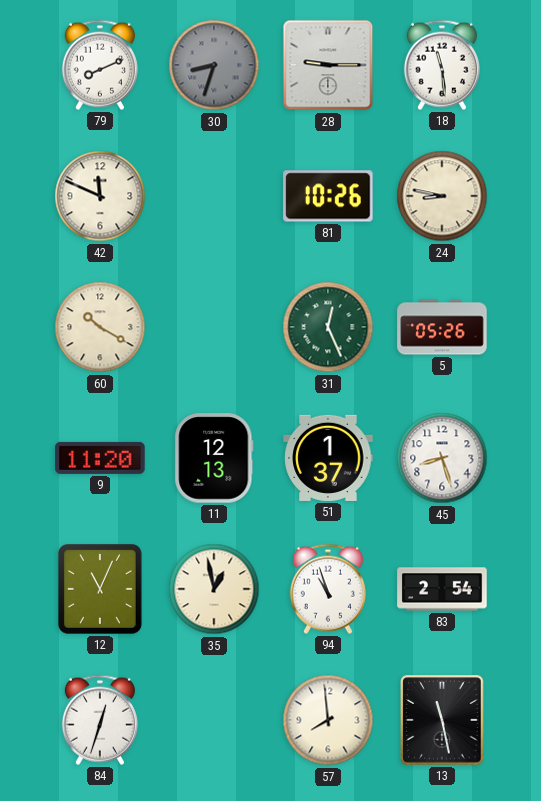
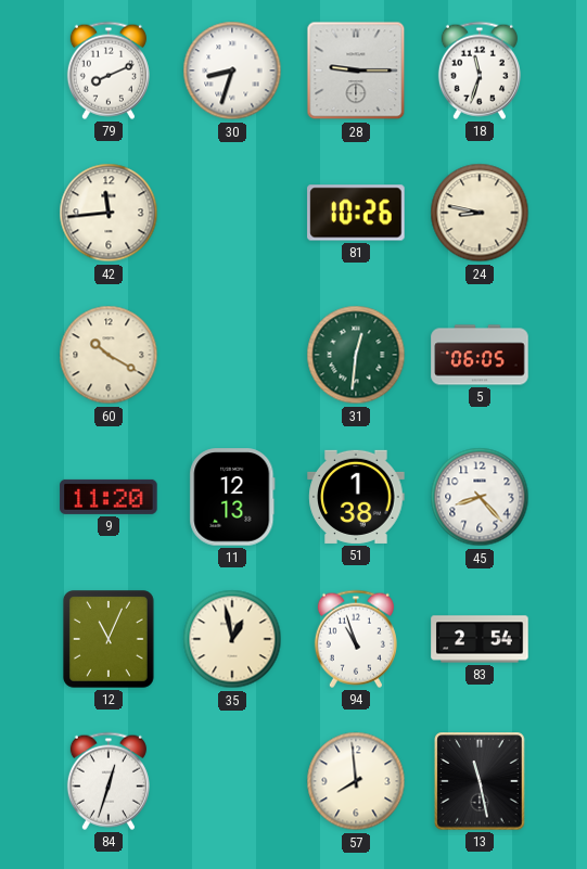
30 dial: grey -> white (232, 71)
18: 11:29 -> 11:33 (480, 71)
42: 11:49 -> 11:44 (109, 213)
31: 12:26 -> 12:31 (356, 355)
5: 05:26 -> 06:05 (480, 355)
51: 1:37 -> 1:38 (356, 497)
45: 8:27 -> 8:23 (480, 497)
